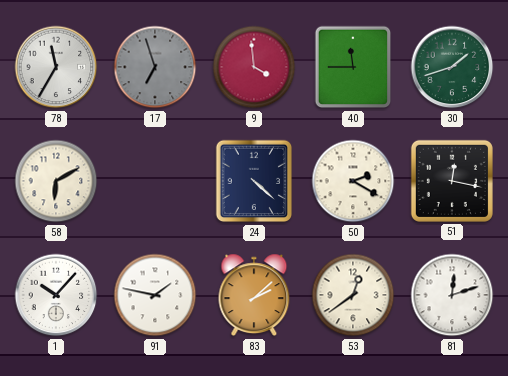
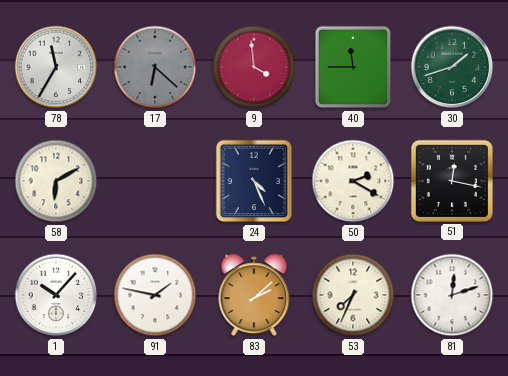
17: 6:57 -> 6:22 (155, 67)
24: 4:22 -> 4:26 (254, 181)
53: 12:39 -> 7:34 (353, 295)
